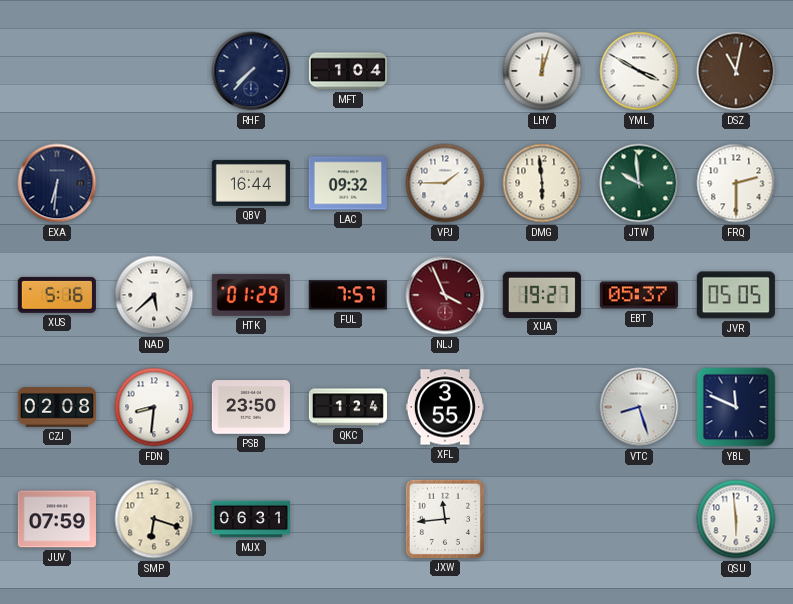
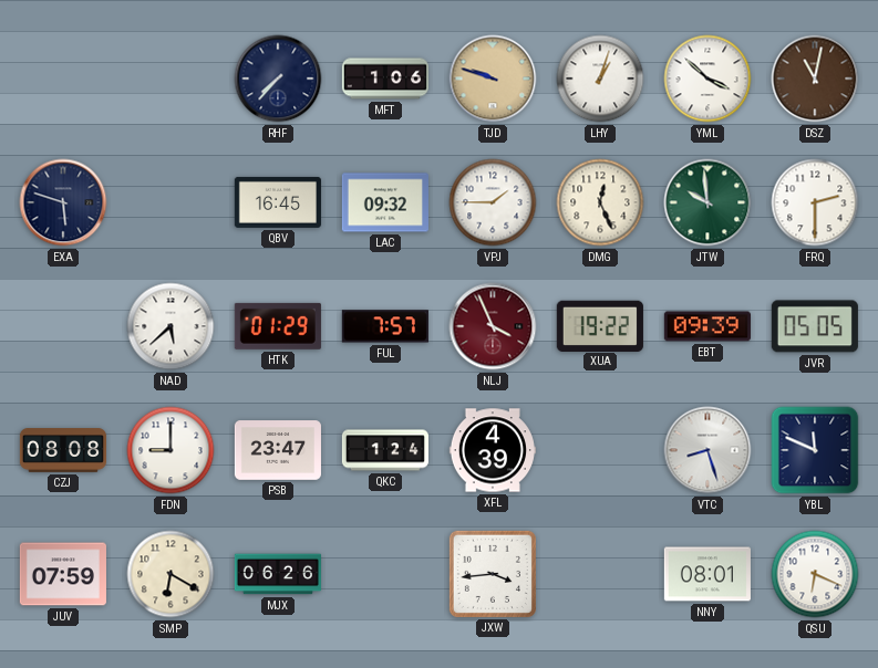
MFT: 1:04 -> 1:06 (385, 79)
TJD: none -> 9:48 (493, 79)
LHY: 12:03 -> 1:03 (600, 79)
YML: 3:50 -> 3:52 (707, 79)
EXA: 6:31 -> 5:48 (63, 202)
QBV: 16:44 -> 16:45 (278, 202)
DMG: 5:59 -> 12:26 (600, 202)
XUS: 5:16 -> none (57, 295)
XUA: 19:27 -> 19:22 (600, 325)
EBT: 05:37 -> 09:39 (707, 326)
CZJ: 02:08 -> 08:08 (62, 450)
FDN: 8:31 -> 9:00 (171, 450)
PSB: 23:50 -> 23:47 (278, 450)
XFL: 3:55 -> 4:39 (493, 450)
SMP: 6:18 -> 6:20 (171, 574)
MJX: 06:31 -> 06:26 (278, 574)
JXW: 11:44 -> 3:44 (493, 574)
NNY: none -> 08:01 (707, 574)
QSU: 5:59 -> 6:19 (815, 574)
